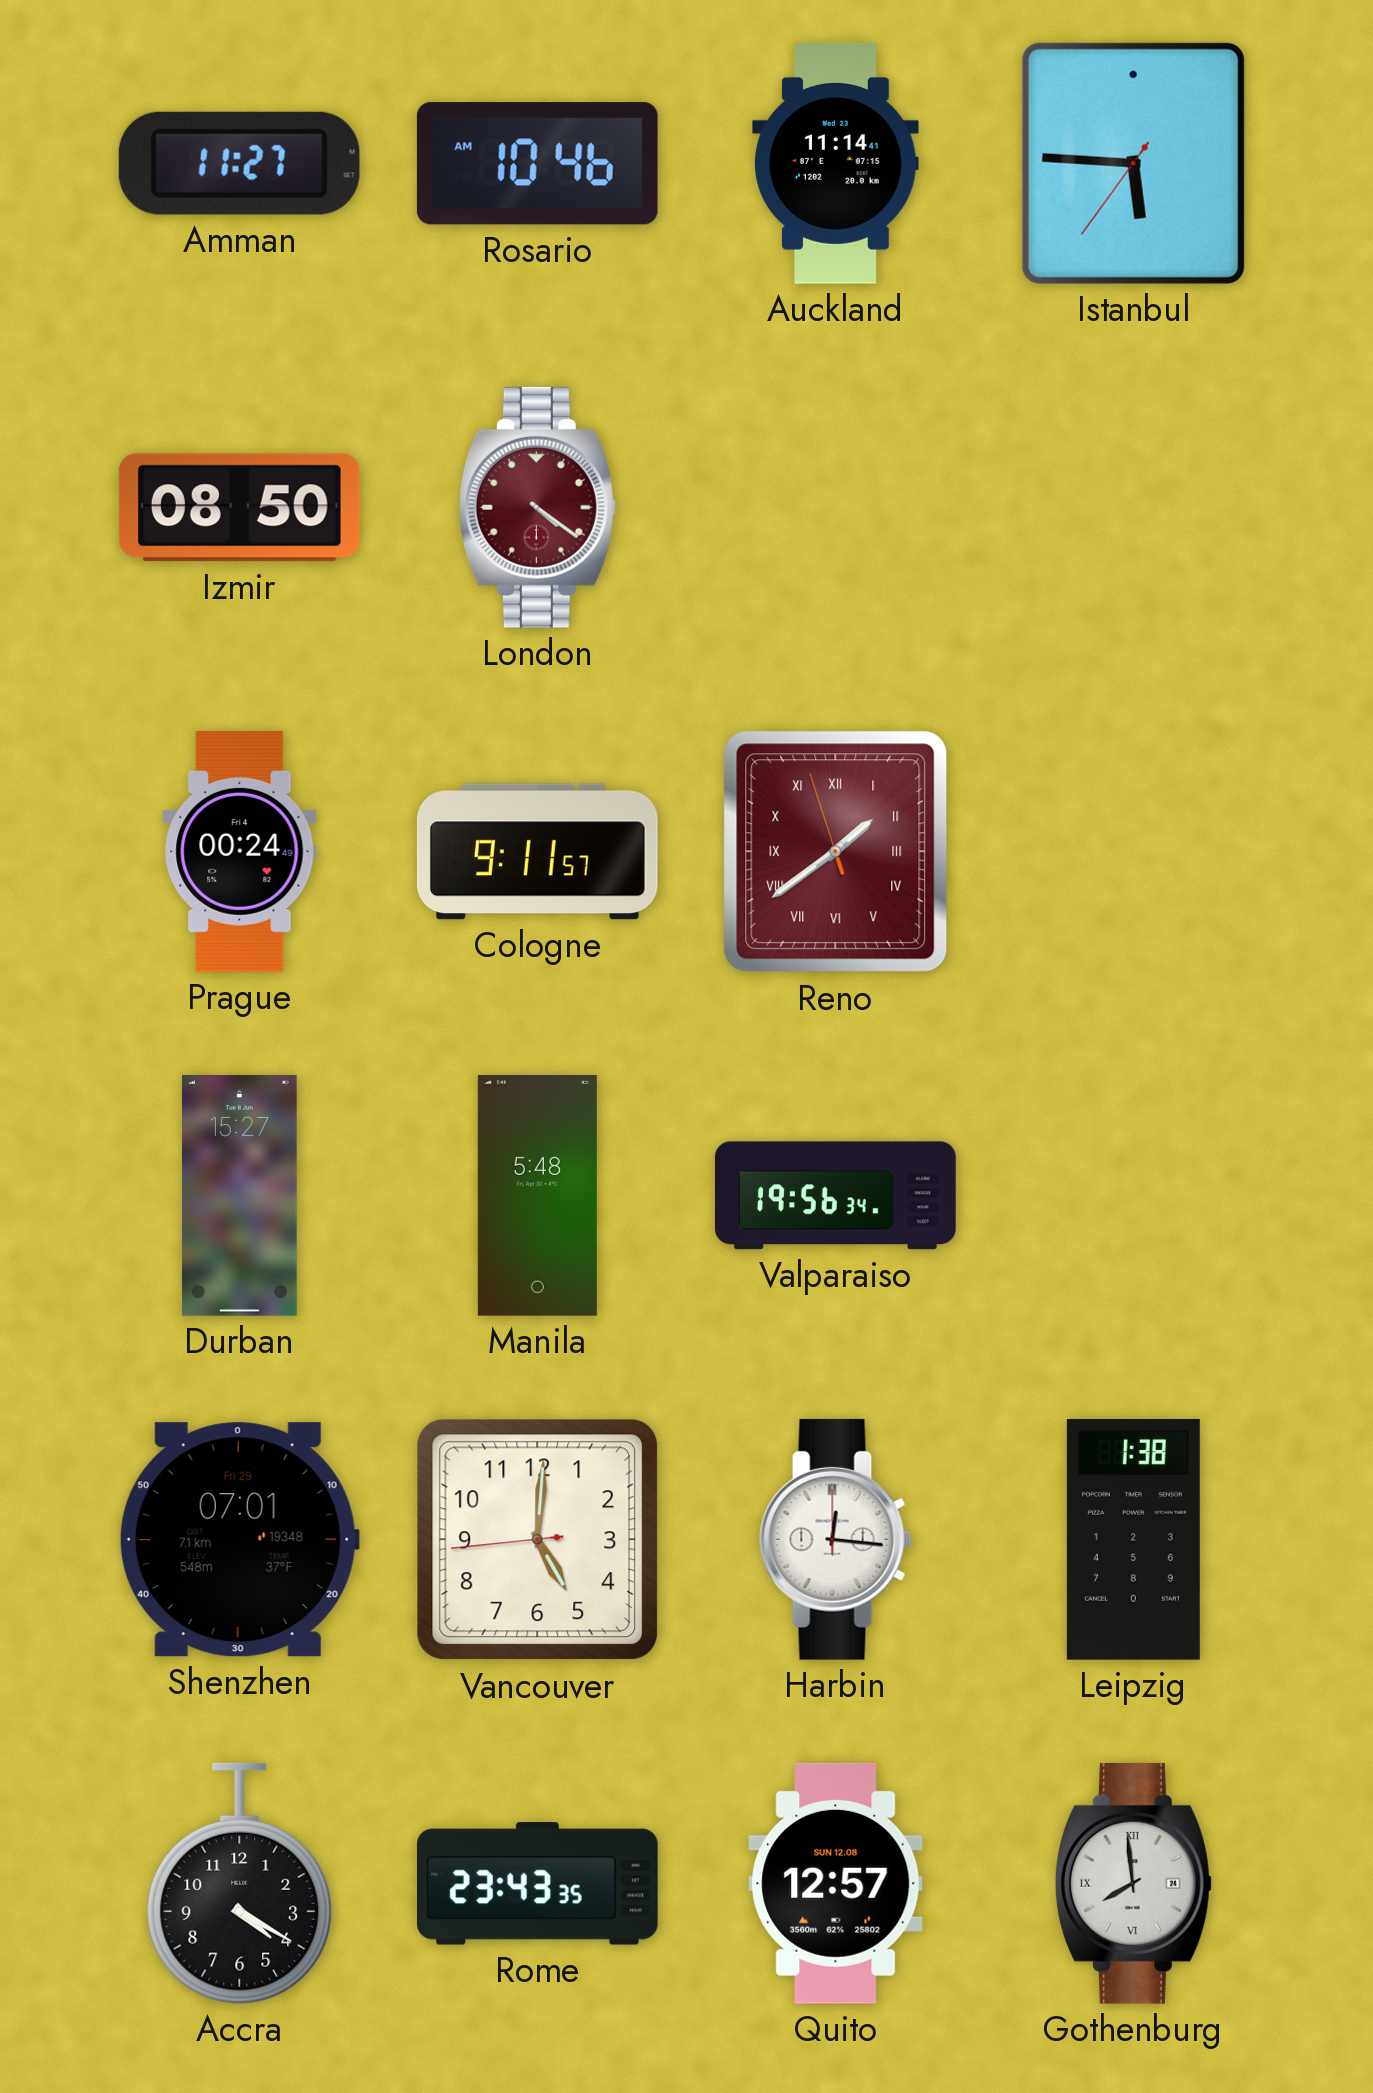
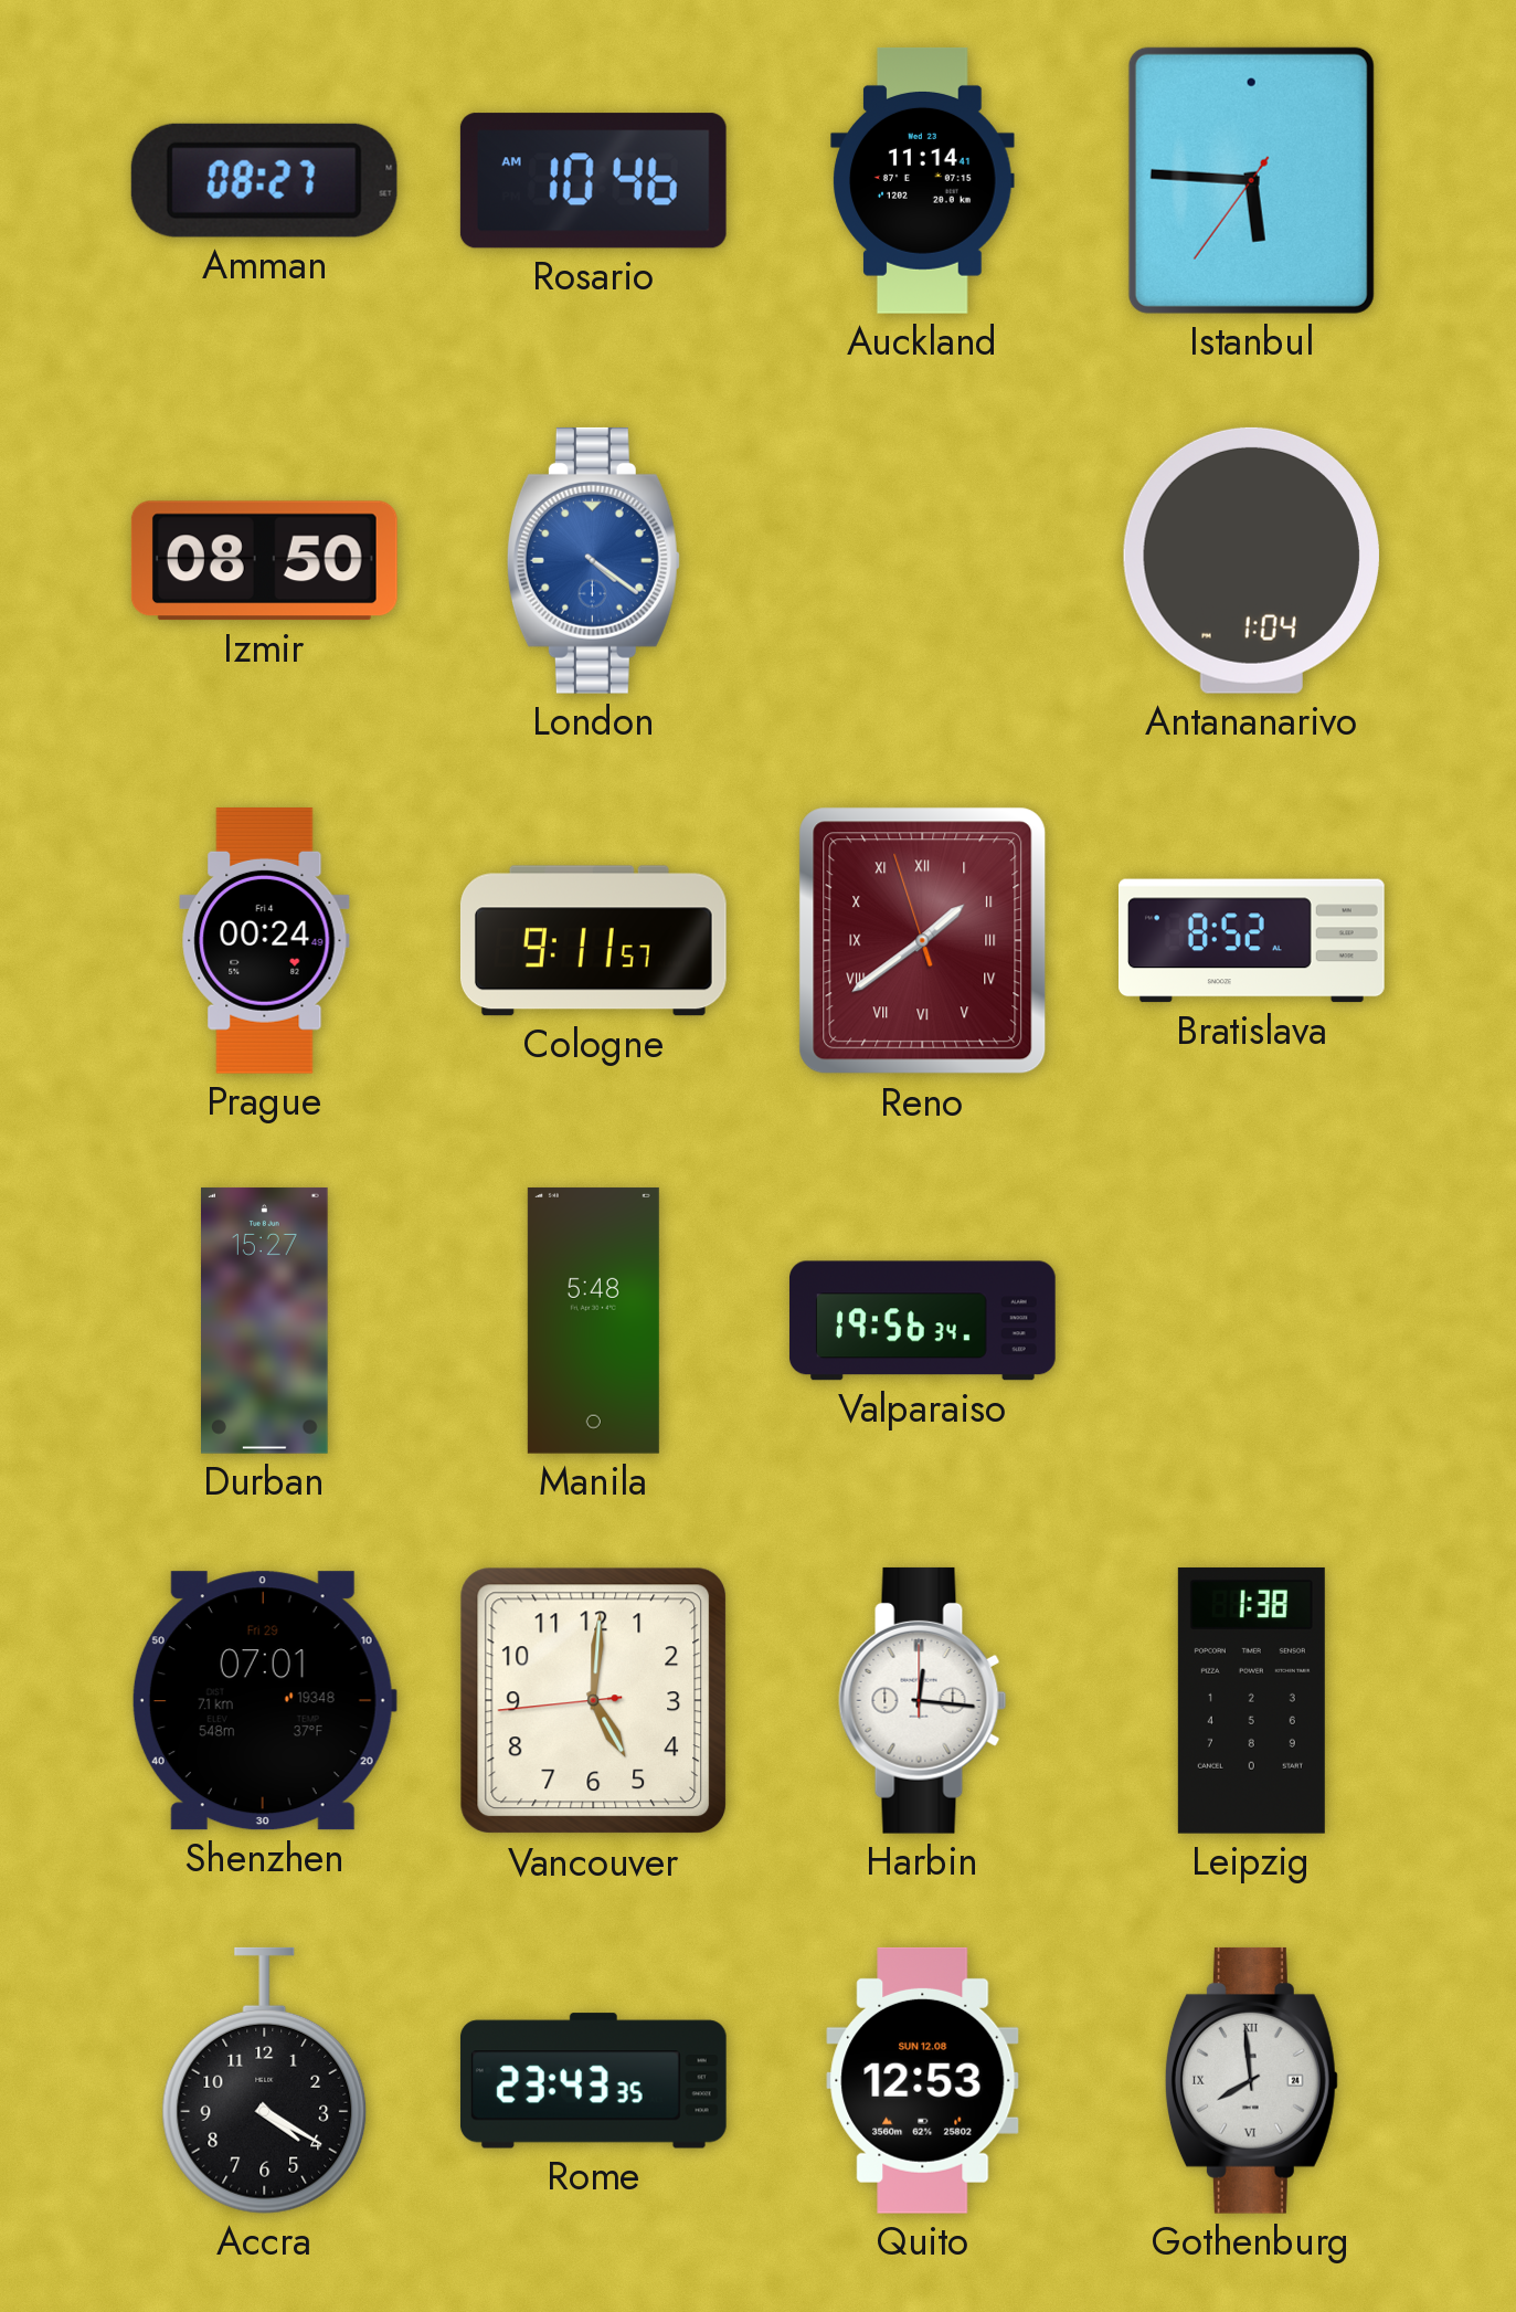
Amman: 11:27 -> 08:27 (264, 180)
London dial: burgundy -> blue (593, 560)
Antananarivo: none -> 1:04 (1251, 560)
Bratislava: none -> 8:52 (1252, 941)
Quito: 12:57 -> 12:53 (923, 2080)
